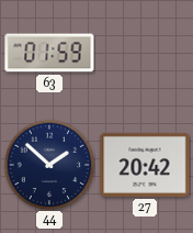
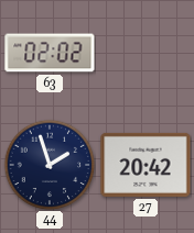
63: 01:59 -> 02:02 (50, 53)
44: 1:52 -> 1:57 (50, 165)
